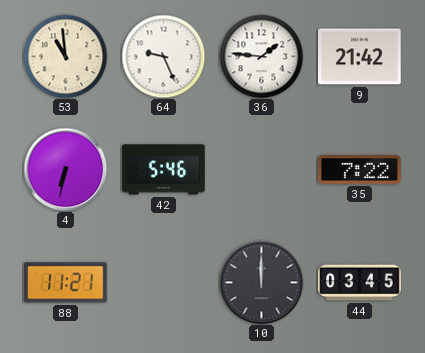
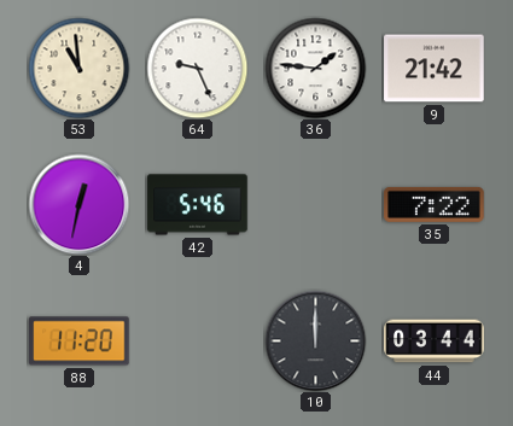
4: 6:32 -> 12:32 (78, 204)
88: 11:21 -> 11:20 (80, 342)
44: 03:45 -> 03:44 (435, 342)
